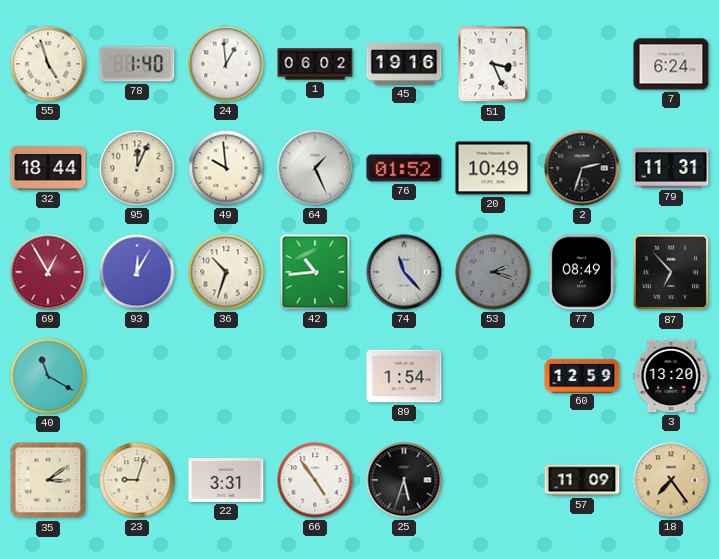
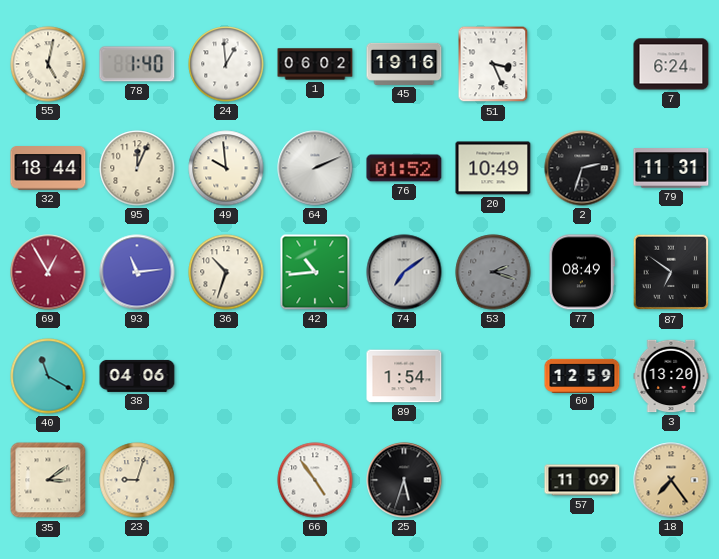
55: 4:57 -> 5:02 (48, 64)
64: 1:26 -> 2:11 (315, 168)
93: 12:05 -> 11:14 (137, 272)
74: 11:23 -> 7:09 (404, 272)
87: 6:53 -> 6:51 (671, 272)
38: none -> 04:06 (137, 376)
22: 3:31 -> none (226, 480)
